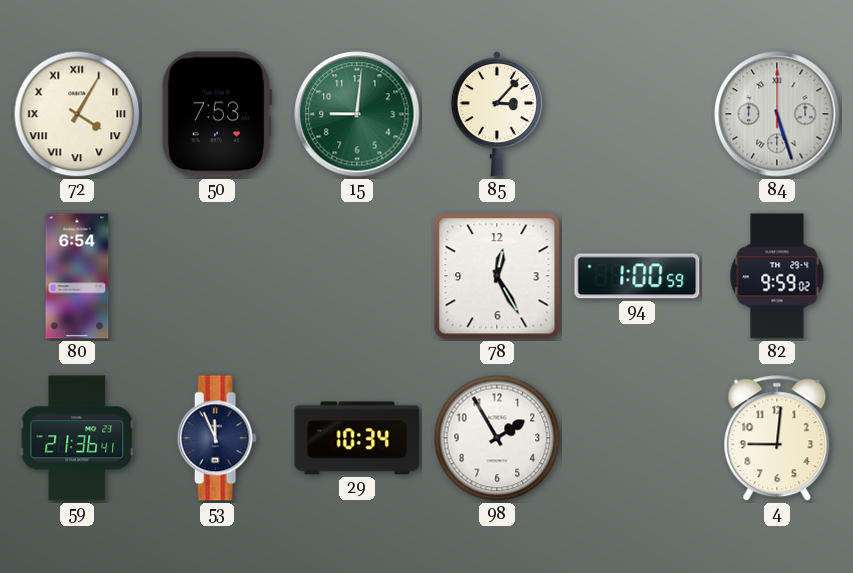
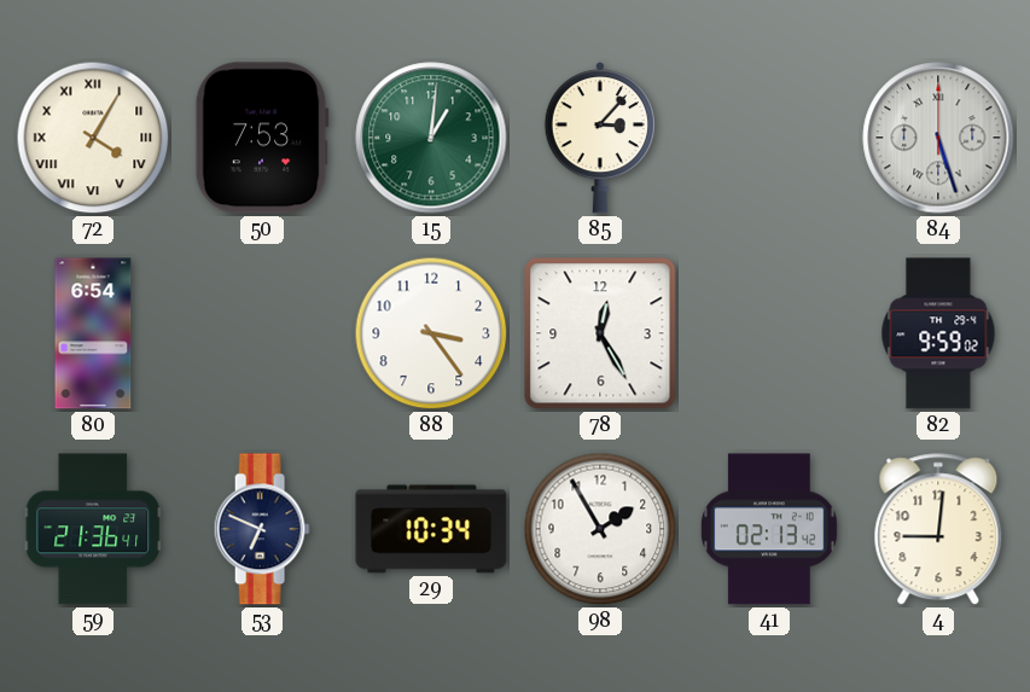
15: 9:01 -> 1:01 (431, 138)
88: none -> 3:24 (431, 333)
94: 1:00 -> none (637, 276)
53: 11:56 -> 6:49 (262, 529)
41: none -> 02:13 (769, 529)
